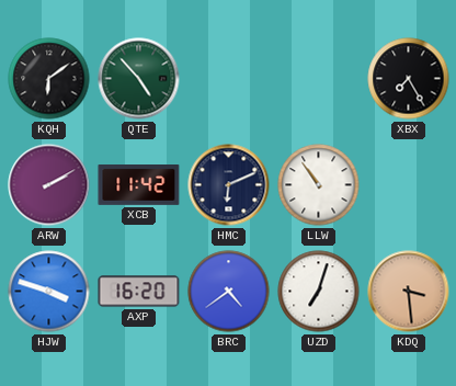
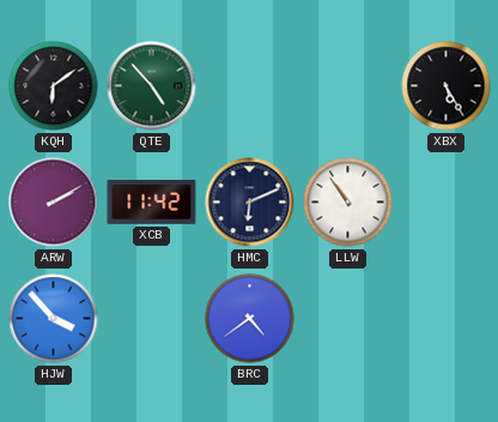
XBX: 7:25 -> 5:25 (447, 86)
HJW: 3:48 -> 3:53 (54, 319)
AXP: 16:20 -> none (139, 292)
UZD: 7:03 -> none (319, 292)
KDQ: 3:29 -> none (409, 292)
